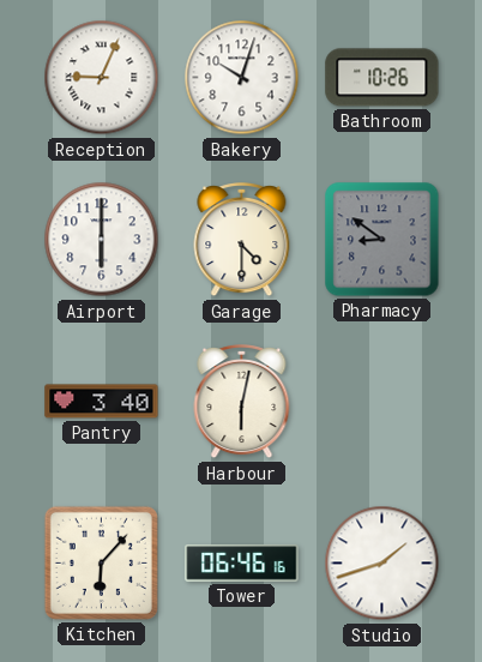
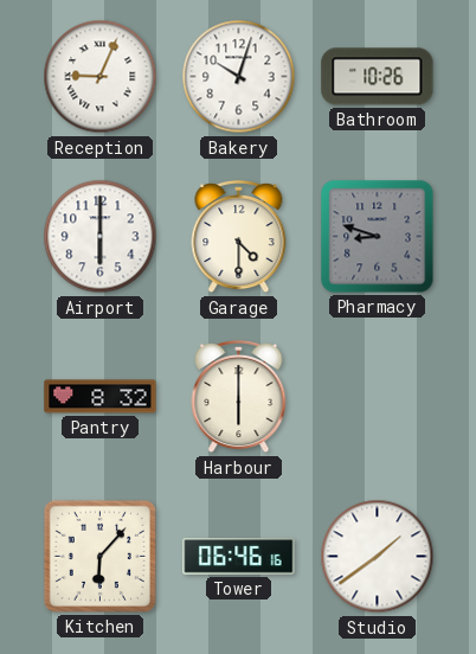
Pharmacy: 8:51 -> 8:48 (378, 237)
Pantry: 3:40 -> 8:32 (101, 397)
Harbour: 6:02 -> 6:00 (239, 397)
Studio: 1:42 -> 1:39 (378, 557)
